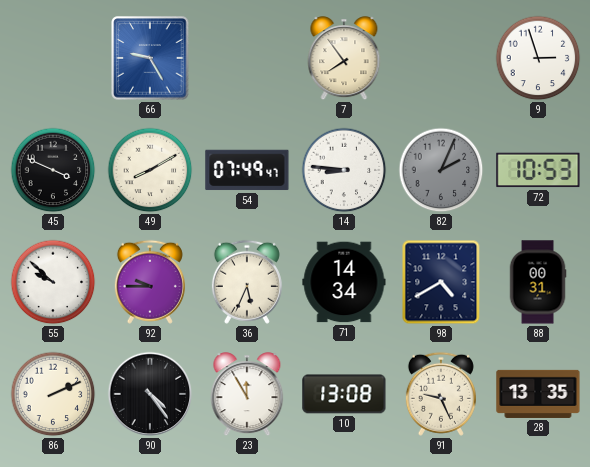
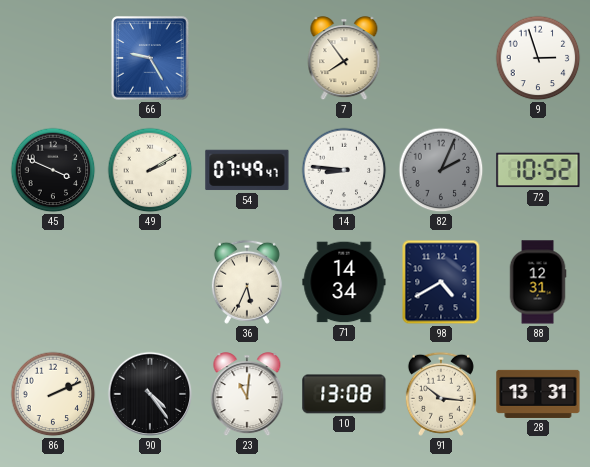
49: 8:10 -> 2:10 (150, 170)
72: 10:53 -> 10:52 (538, 170)
55: 9:52 -> none (53, 282)
92: 9:45 -> none (150, 282)
88: 00:31 -> 12:31 (538, 282)
23: 11:55 -> 11:01 (247, 395)
91: 9:26 -> 10:16 (441, 394)
28: 13:35 -> 13:31 (538, 394)
